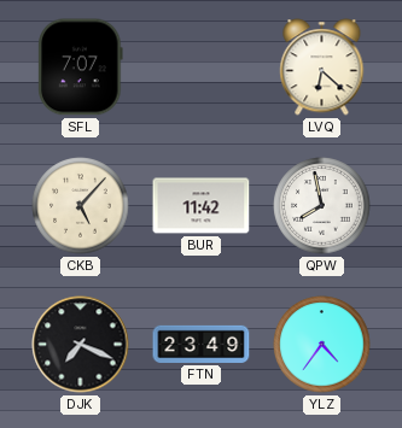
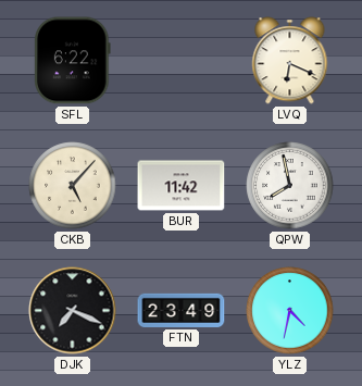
SFL: 7:07 -> 6:22 (73, 61)
LVQ: 6:22 -> 6:19 (290, 61)
YLZ: 4:36 -> 4:32 (290, 311)
